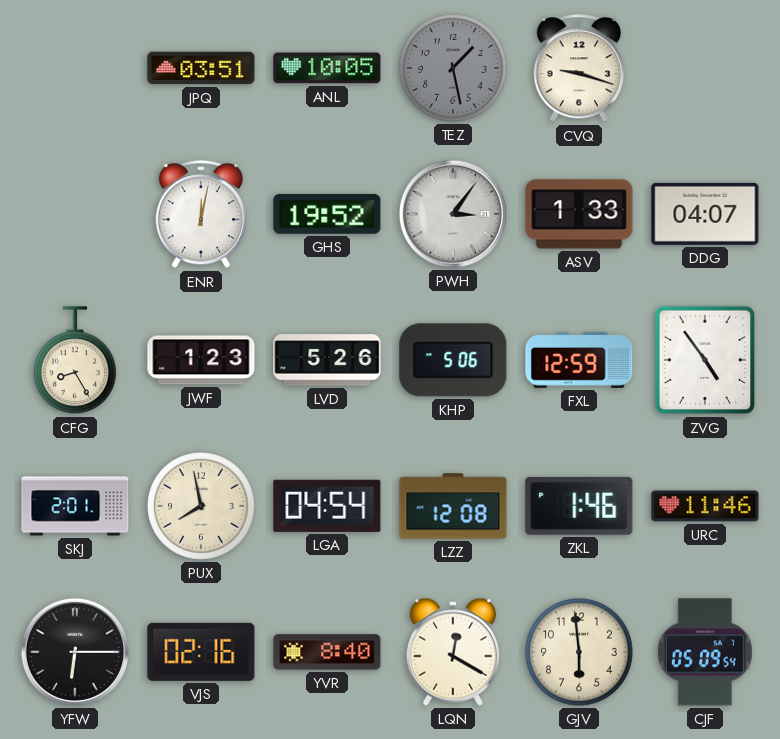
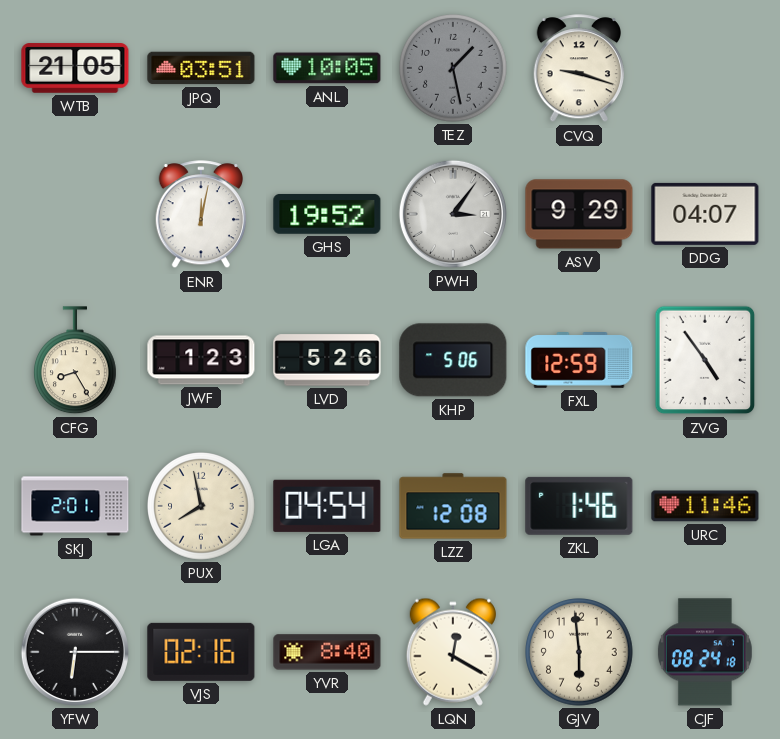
WTB: none -> 21:05 (75, 68)
ASV: 1:33 -> 9:29 (579, 214)
CJF: 05:09 -> 08:24 (705, 652)
